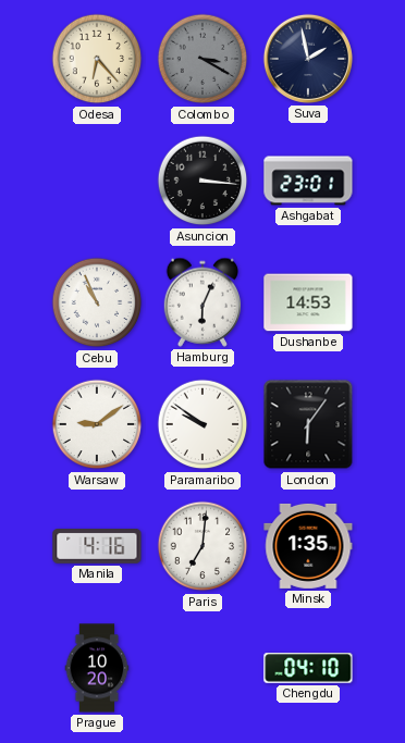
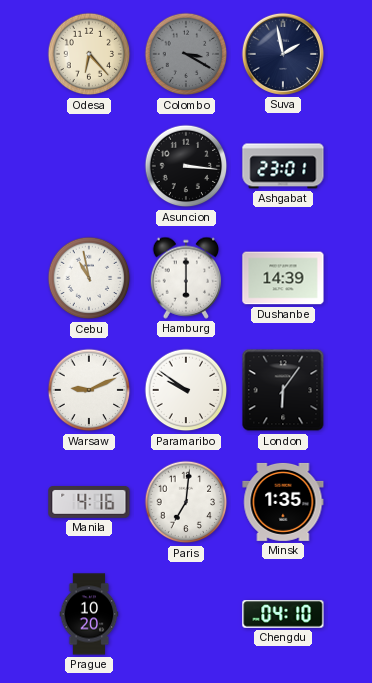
Cebu: 10:56 -> 10:58 (89, 278)
Hamburg: 6:04 -> 6:00 (186, 278)
Dushanbe: 14:53 -> 14:39 (283, 278)
Warsaw: 9:09 -> 9:11 (89, 390)
